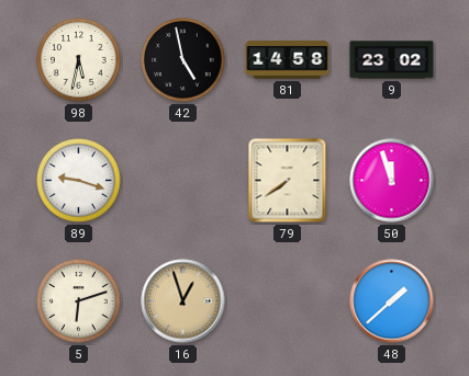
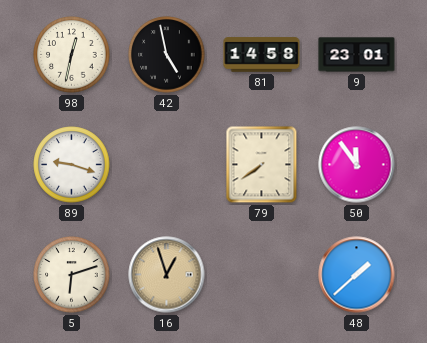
98: 5:32 -> 12:32 (72, 55)
9: 23:02 -> 23:01 (357, 55)
50: 11:57 -> 11:54 (357, 165)
